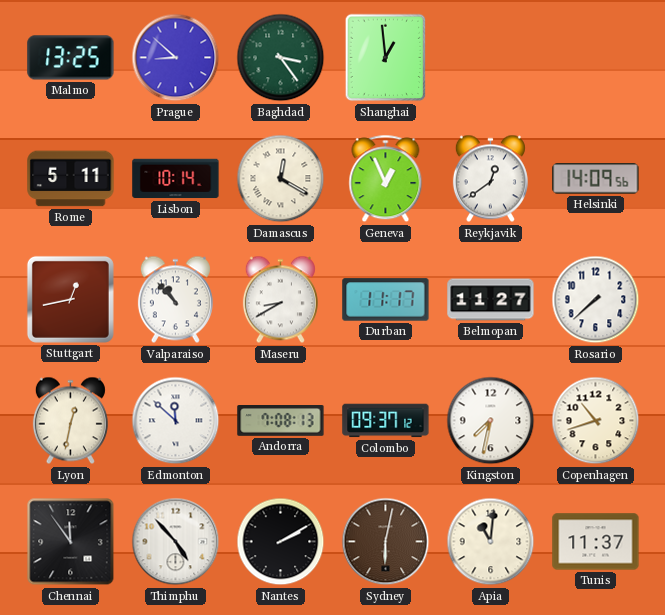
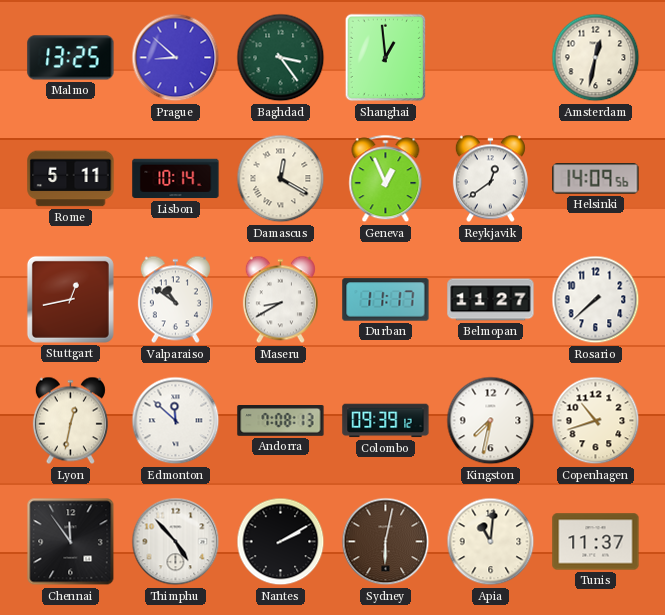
Amsterdam: none -> 12:32 (596, 58)
Valparaiso: 10:53 -> 10:51 (175, 300)
Colombo: 09:37 -> 09:39 (386, 421)
